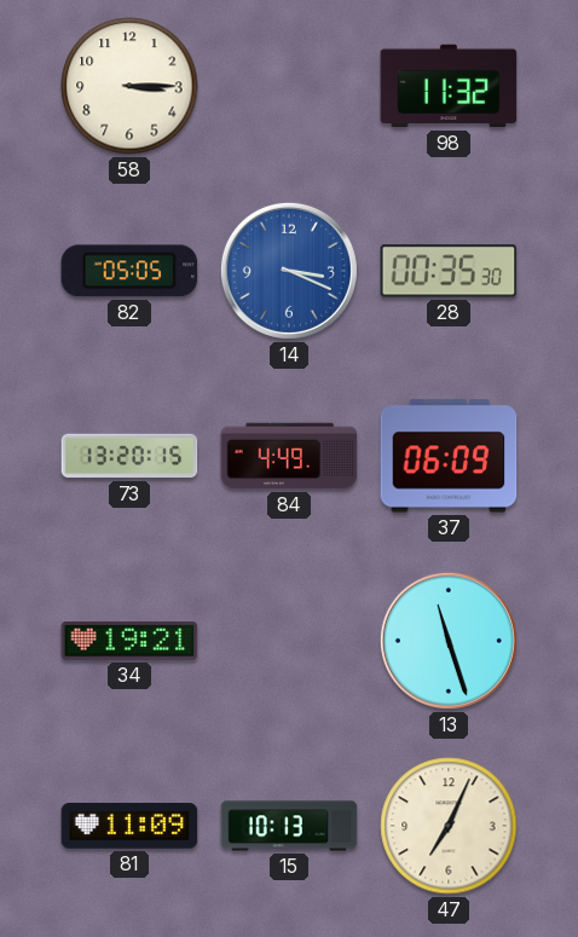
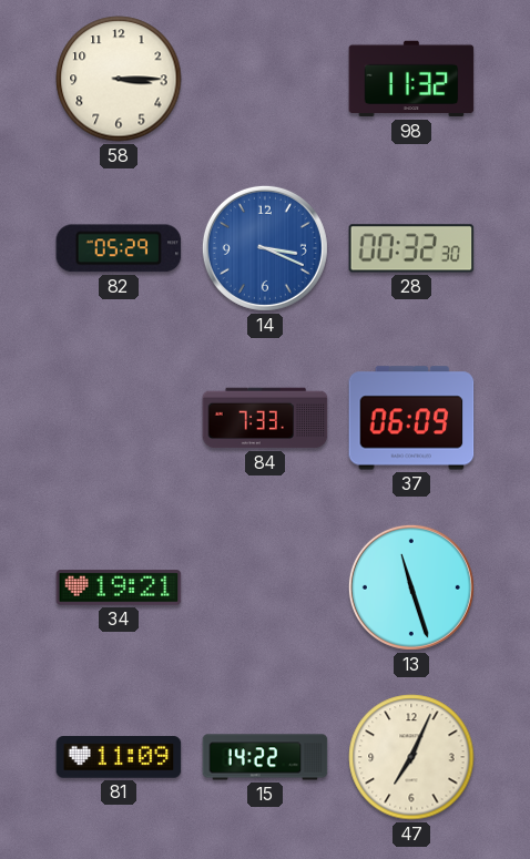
82: 05:05 -> 05:29 (119, 248)
28: 00:35 -> 00:32 (411, 248)
73: 13:20 -> none (129, 456)
84: 4:49 -> 7:33 (265, 418)
15: 10:13 -> 14:22 (265, 757)
